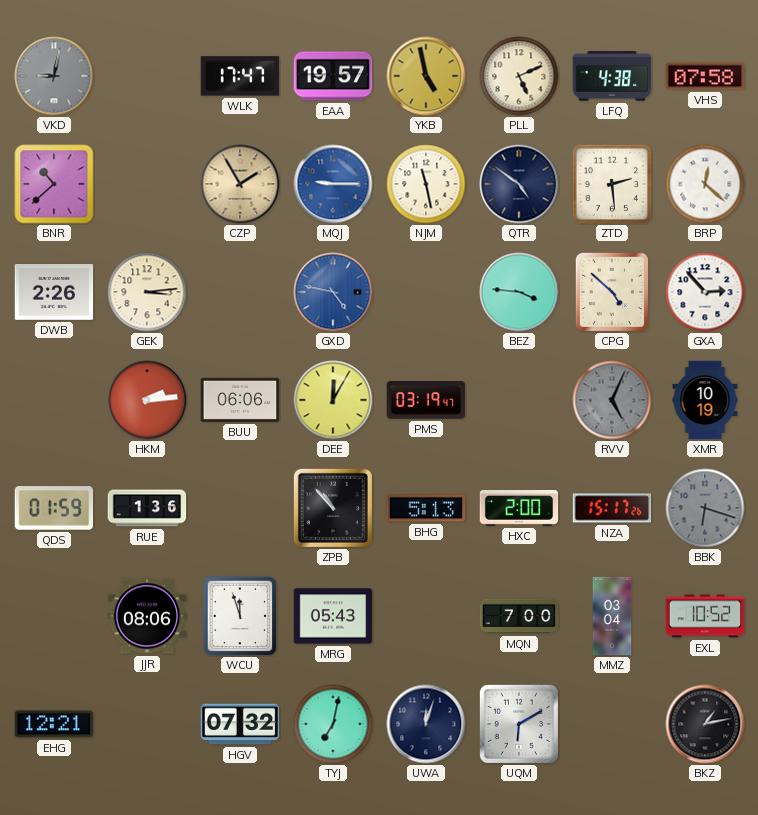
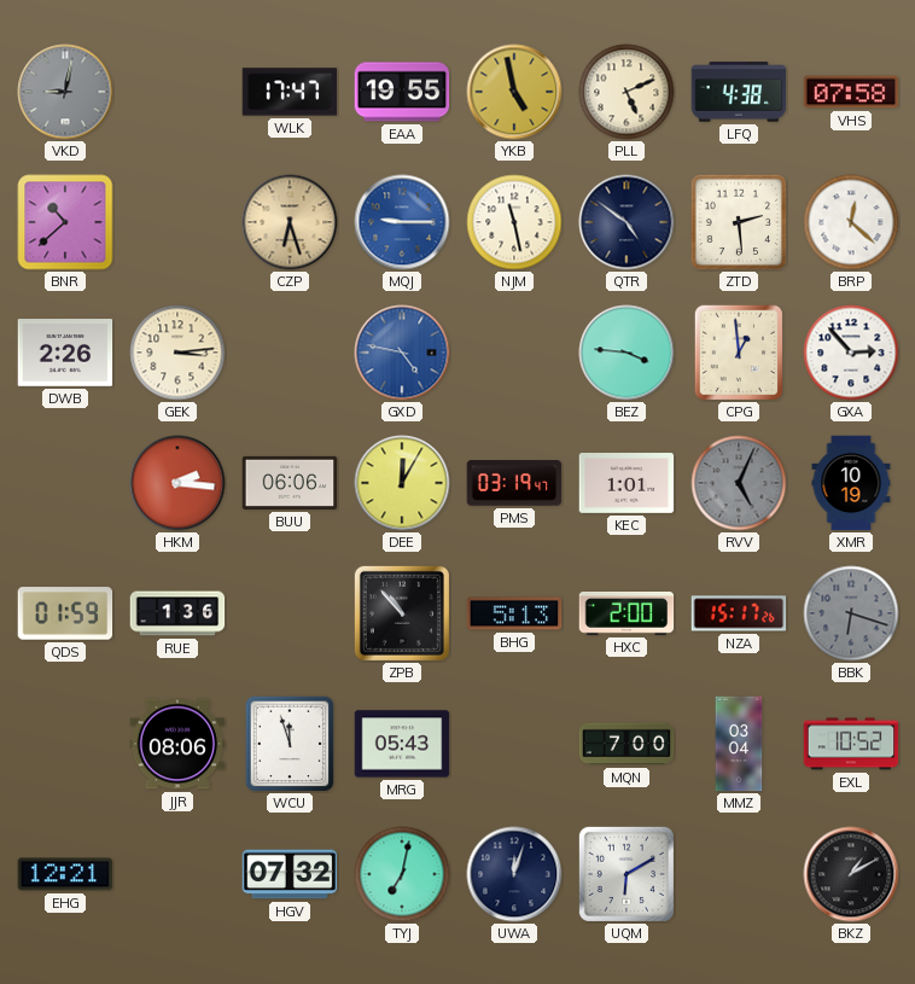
EAA: 19:57 -> 19:55 (402, 92)
CZP: 1:55 -> 6:27 (290, 222)
CPG: 4:52 -> 12:59 (738, 353)
HKM: 2:14 -> 2:16 (177, 483)
KEC: none -> 1:01 (626, 484)
BKZ: 1:13 -> 1:10 (851, 874)
